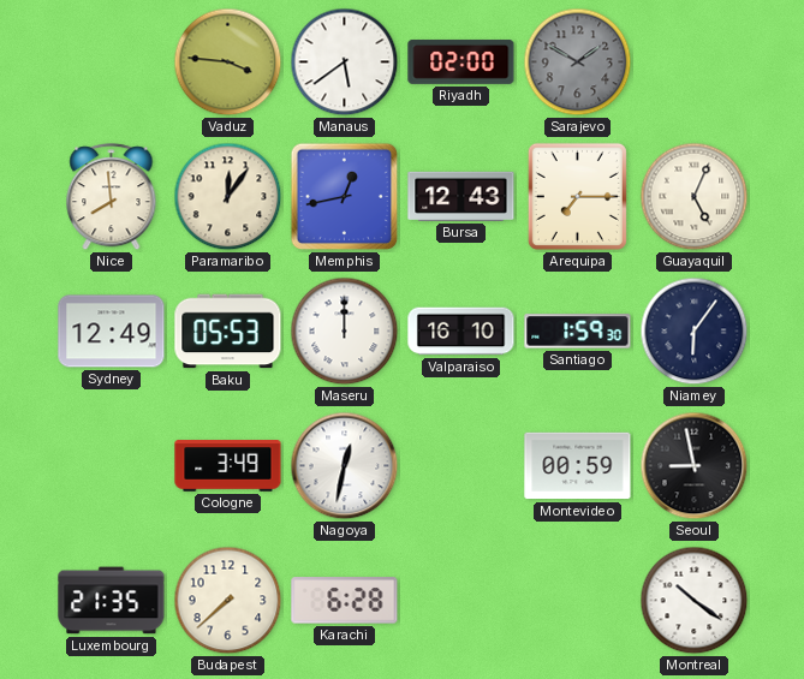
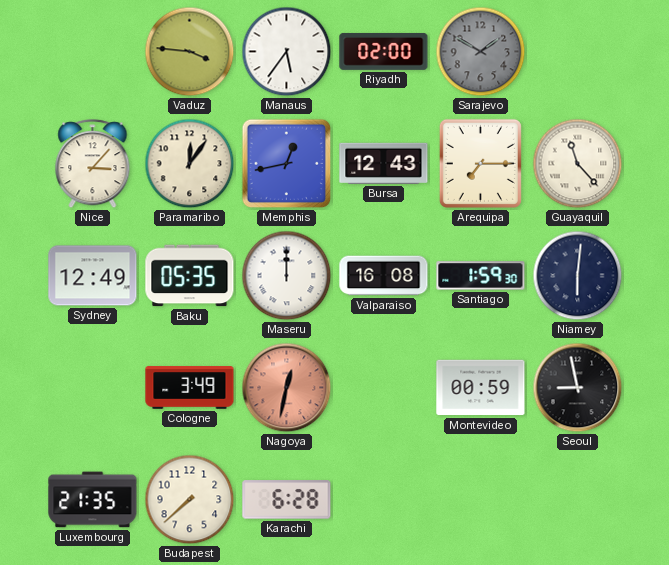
Manaus: 5:39 -> 5:36 (287, 52)
Nice: 7:59 -> 3:07 (93, 164)
Guayaquil: 5:04 -> 11:23 (578, 164)
Baku: 05:53 -> 05:35 (190, 276)
Valparaiso: 16:10 -> 16:08 (384, 276)
Niamey: 6:06 -> 6:01 (578, 276)
Nagoya dial: white -> salmon (287, 388)
Montreal: 10:21 -> none (695, 601)
